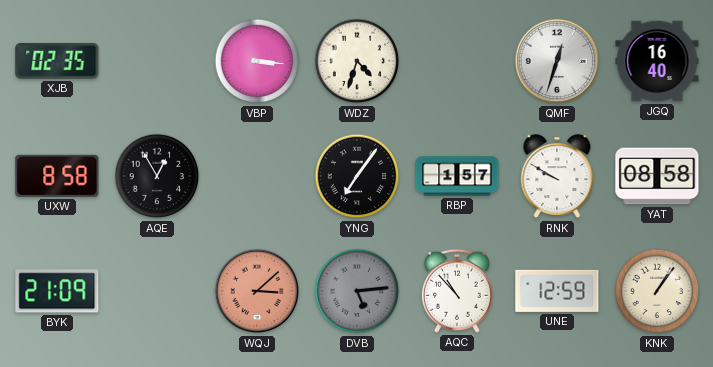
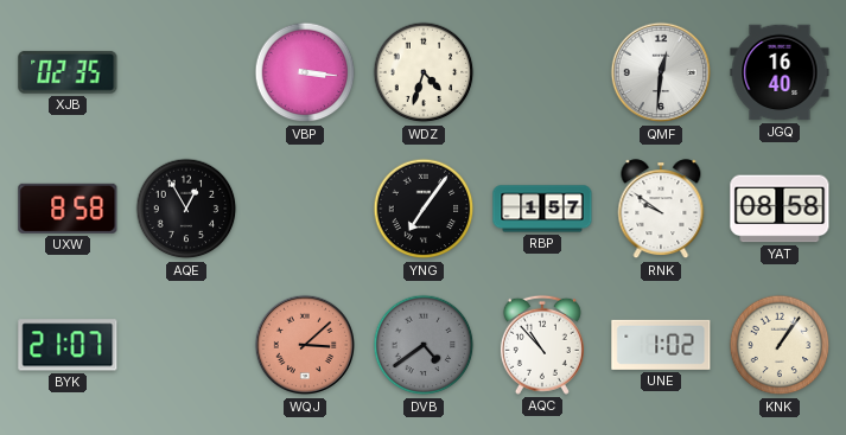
QMF: 12:33 -> 12:31 (661, 72)
RNK: 9:50 -> 9:51 (661, 210)
BYK: 21:09 -> 21:07 (68, 345)
DVB: 5:14 -> 4:39 (424, 345)
UNE: 12:59 -> 1:02 (661, 345)
